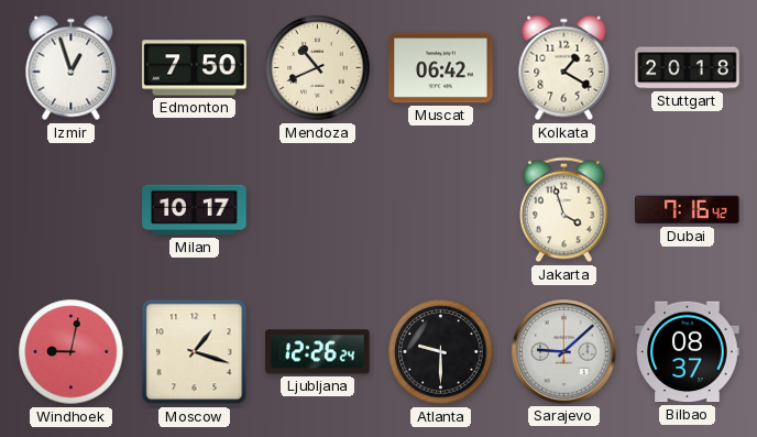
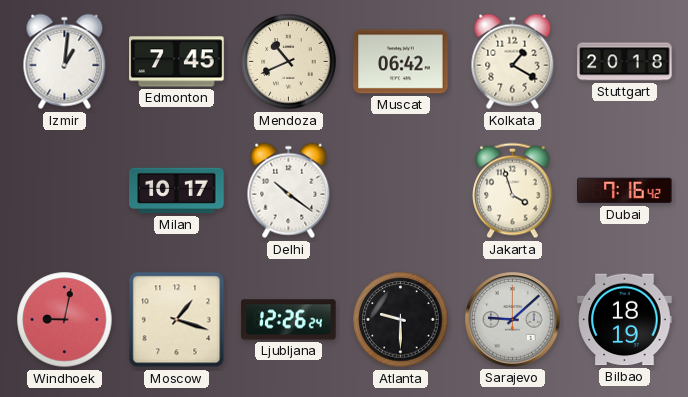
Izmir: 12:57 -> 1:01 (65, 62)
Edmonton: 7:50 -> 7:45 (177, 62)
Delhi: none -> 10:21 (289, 191)
Bilbao: 08:37 -> 18:19 (625, 320)
